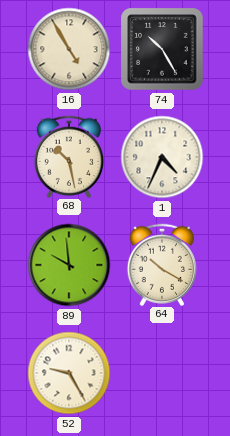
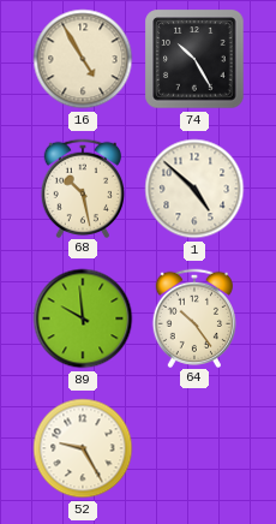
1: 4:34 -> 4:52 (194, 189)
64: 10:20 -> 10:24 (193, 317)
